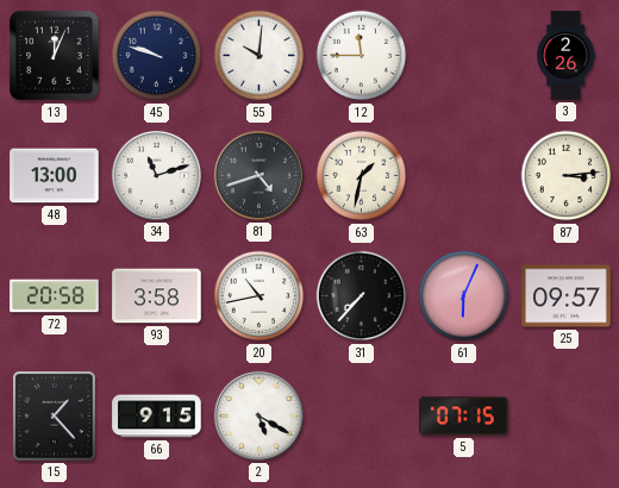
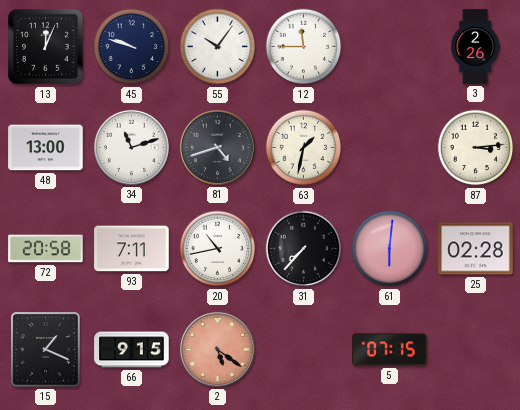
55: 10:01 -> 10:06 (218, 47)
93: 3:58 -> 7:11 (132, 249)
61: 6:04 -> 6:01 (390, 249)
25: 09:57 -> 02:28 (476, 249)
15: 1:23 -> 1:19 (46, 350)
2: 5:20 -> 5:21 (217, 349)
2 dial: white -> salmon (217, 349)
